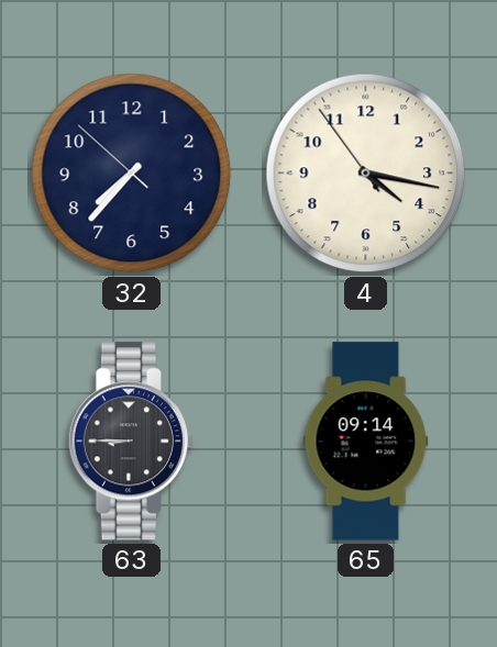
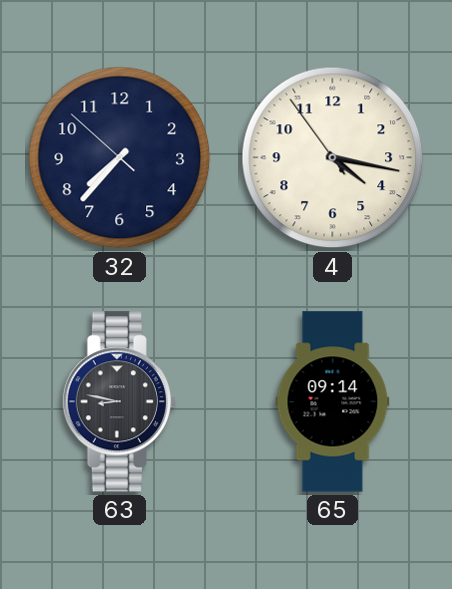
63: 8:45 -> 8:47 (119, 402)
